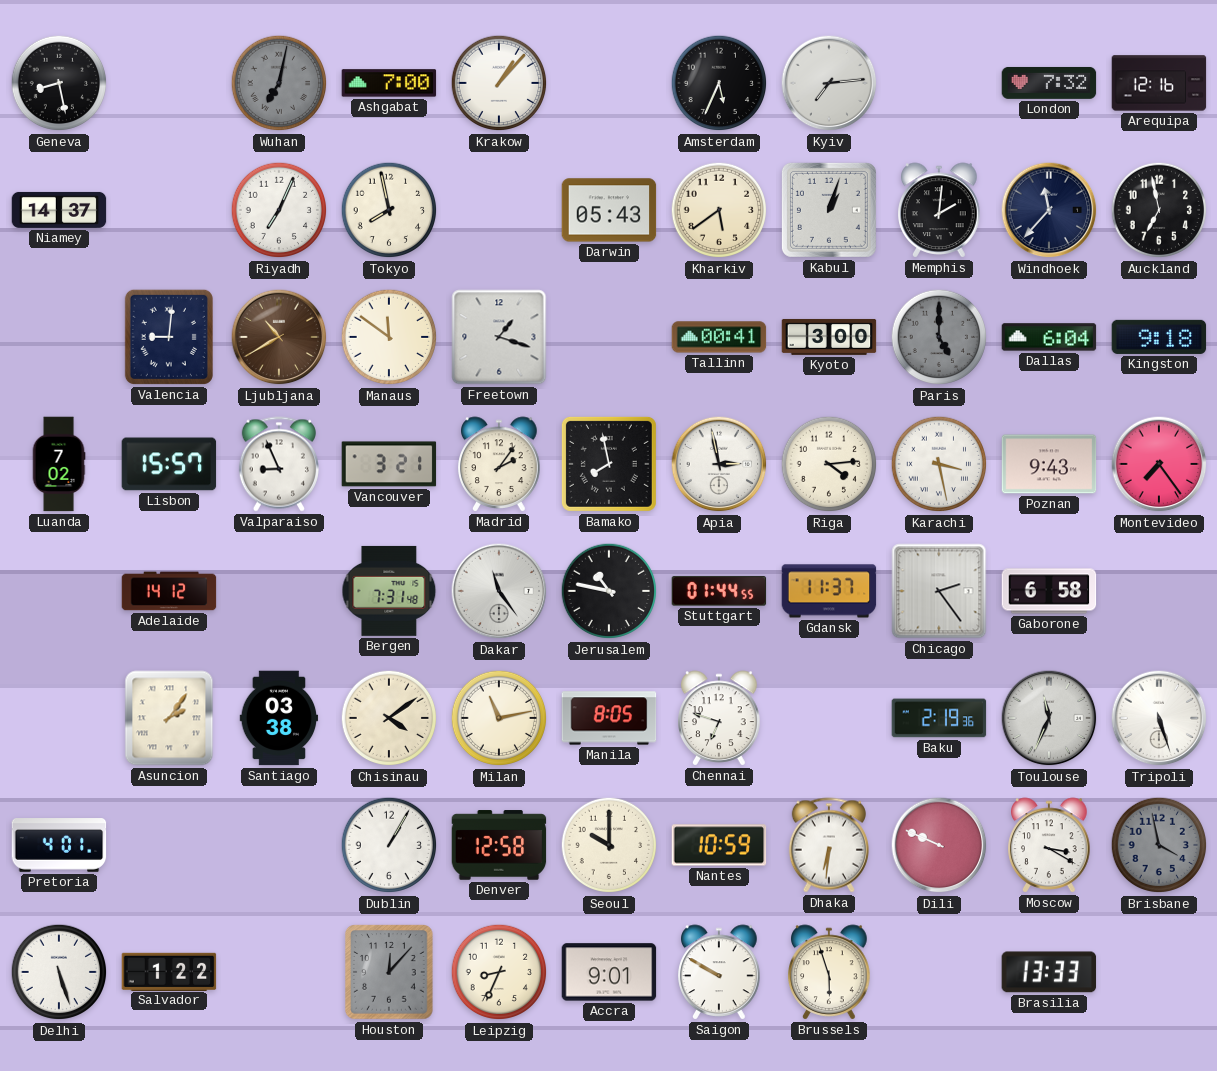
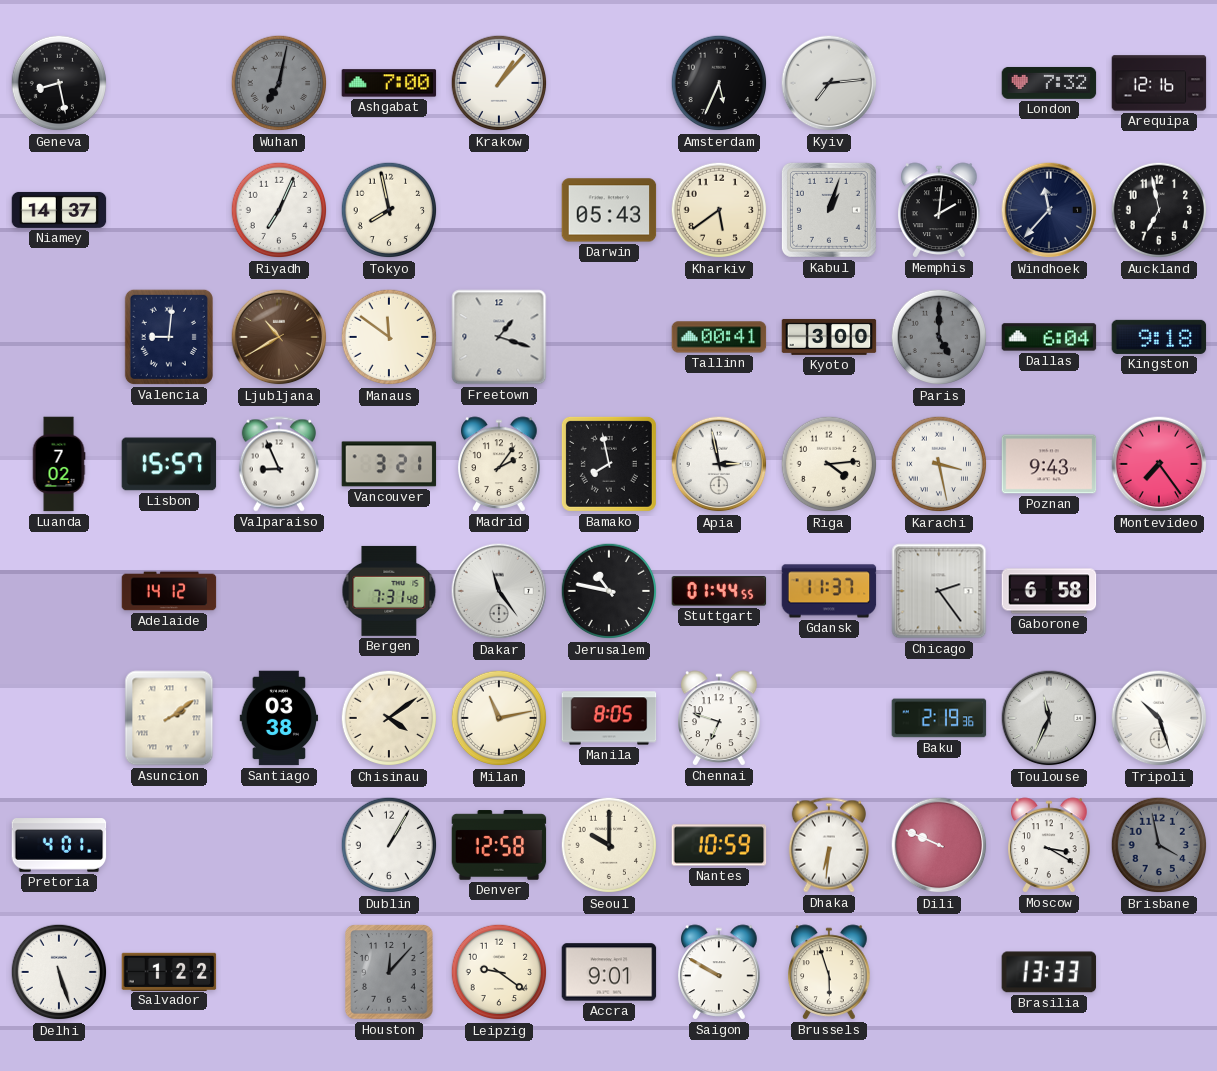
Asuncion: 2:06 -> 2:09 (169, 718)
Tripoli: 5:27 -> 10:27 (1159, 718)
Leipzig: 8:34 -> 9:21 (499, 972)
